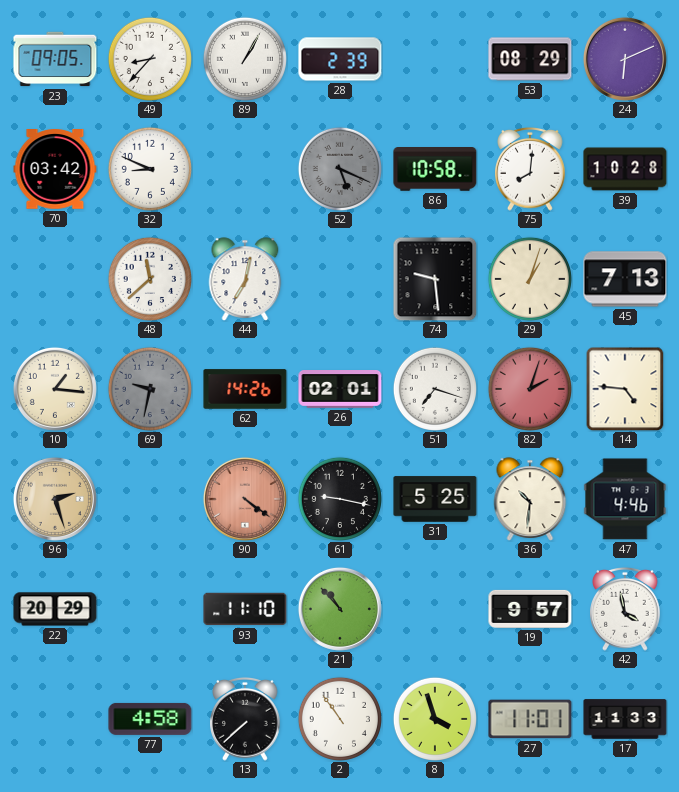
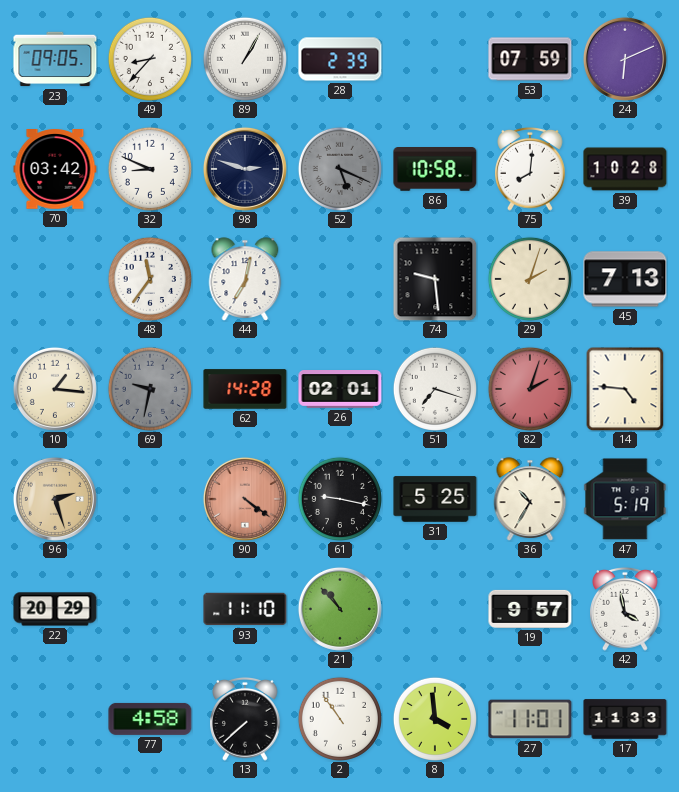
53: 08:29 -> 07:59 (530, 59)
98: none -> 2:48 (245, 169)
48: 11:38 -> 11:36 (150, 279)
29: 1:03 -> 2:03 (530, 279)
62: 14:26 -> 14:28 (245, 389)
36: 10:31 -> 10:35 (530, 499)
47: 4:46 -> 5:19 (625, 499)
8: 3:57 -> 3:59 (435, 719)
